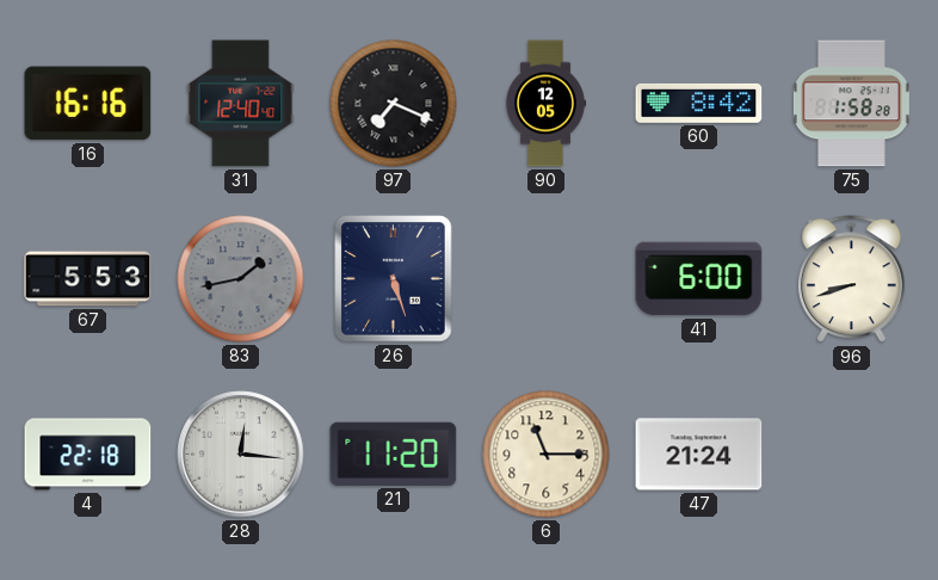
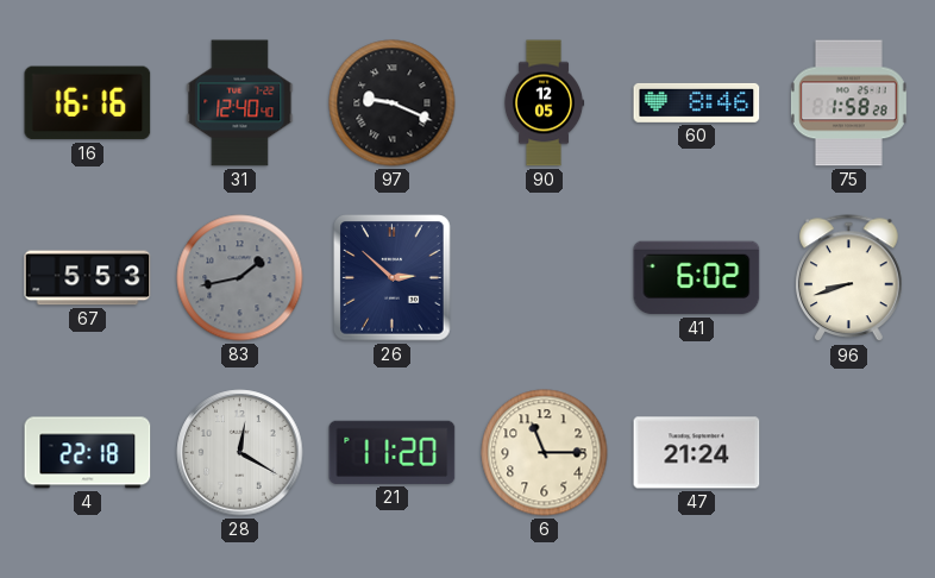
97: 7:19 -> 9:19 (393, 103)
60: 8:42 -> 8:46 (697, 102)
26: 5:27 -> 2:52 (393, 278)
41: 6:00 -> 6:02 (697, 278)
28: 12:16 -> 12:20 (240, 453)
